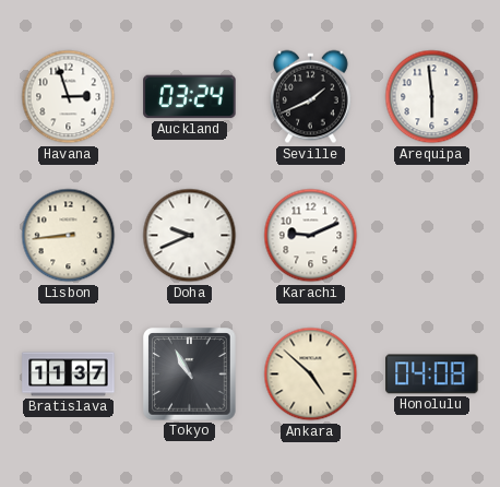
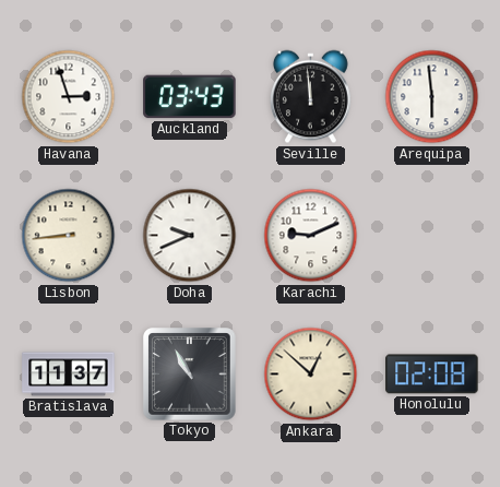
Auckland: 03:24 -> 03:43 (190, 97)
Seville: 1:41 -> 11:59 (310, 97)
Ankara: 4:52 -> 12:52 (311, 375)
Honolulu: 04:08 -> 02:08 (432, 375)
